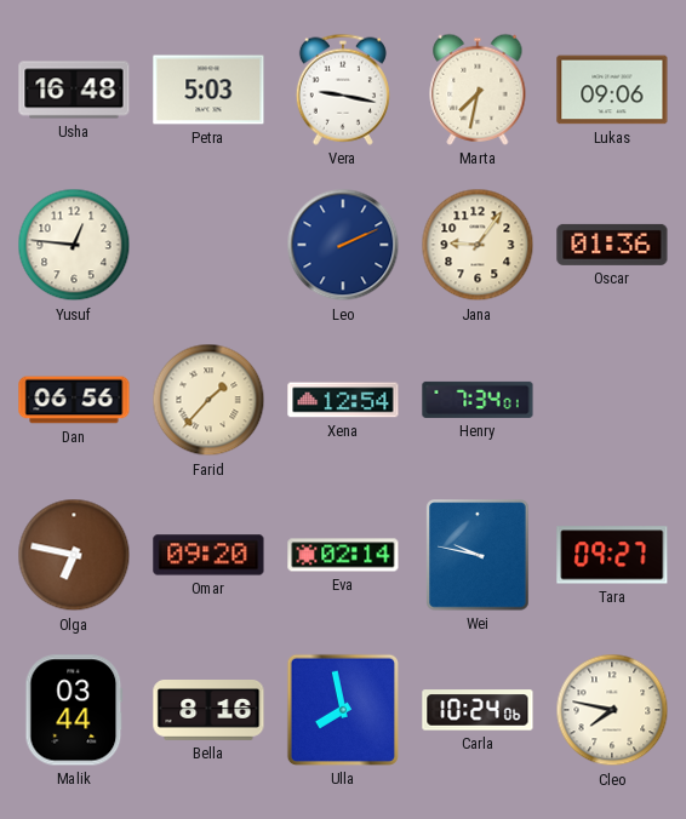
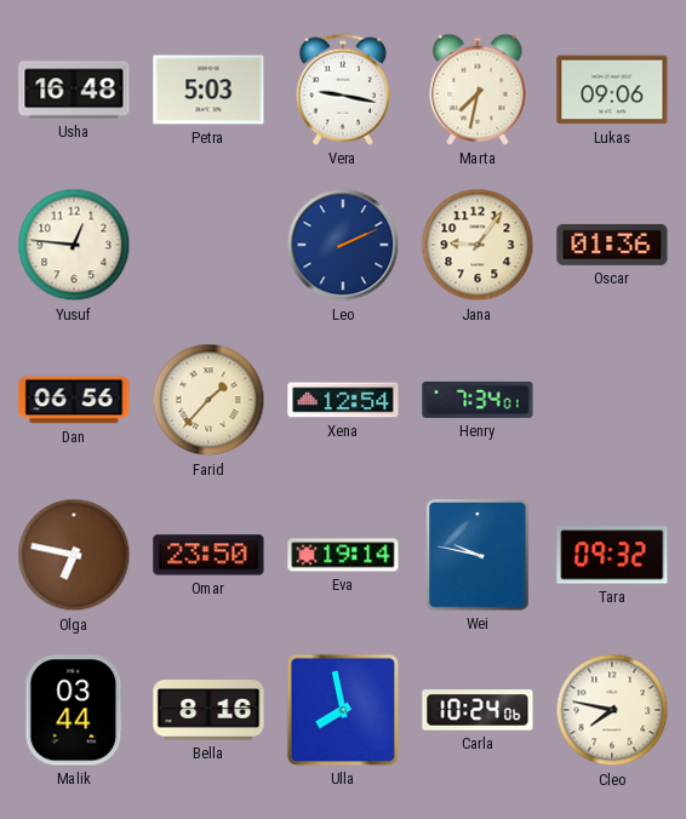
Omar: 09:20 -> 23:50 (208, 555)
Eva: 02:14 -> 19:14 (343, 555)
Tara: 09:27 -> 09:32 (612, 555)
